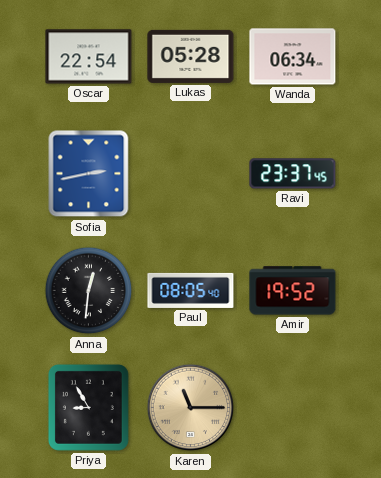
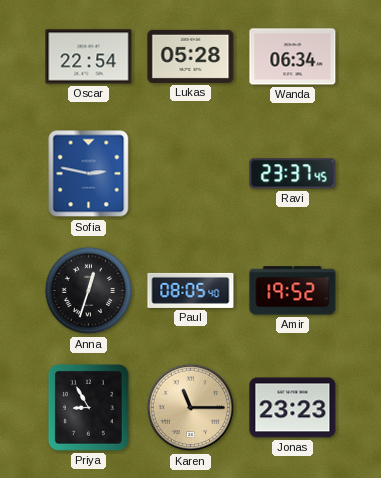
Sofia: 2:43 -> 2:47 (89, 174)
Anna: 12:31 -> 12:33 (89, 291)
Jonas: none -> 23:23 (293, 408)
